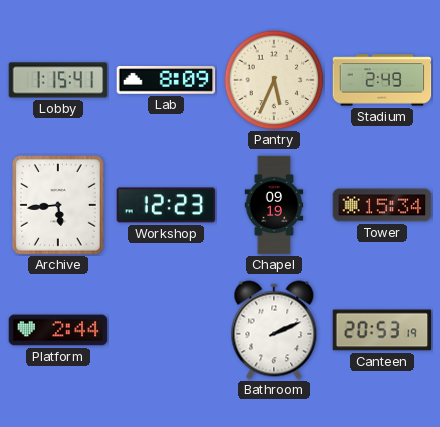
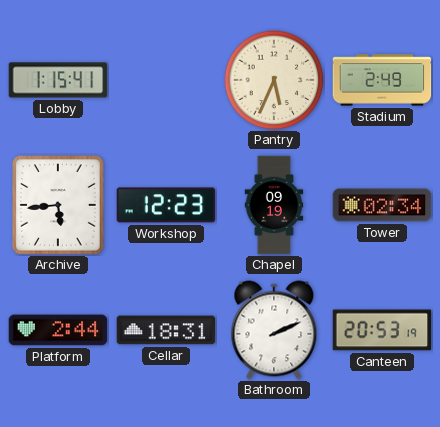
Lab: 8:09 -> none (166, 80)
Tower: 15:34 -> 02:34 (382, 205)
Cellar: none -> 18:31 (166, 330)
